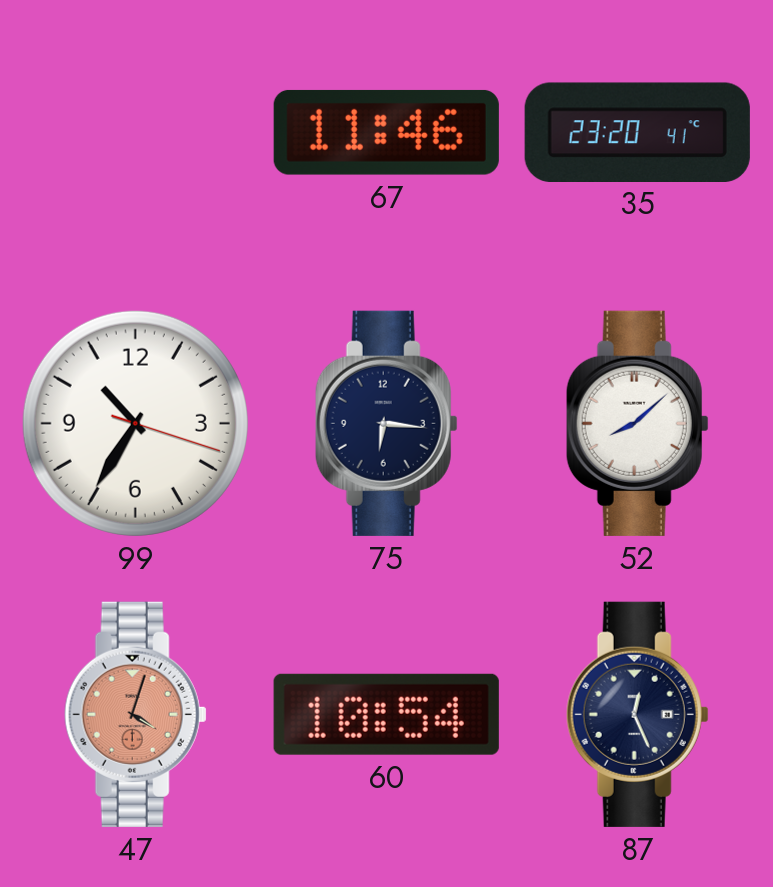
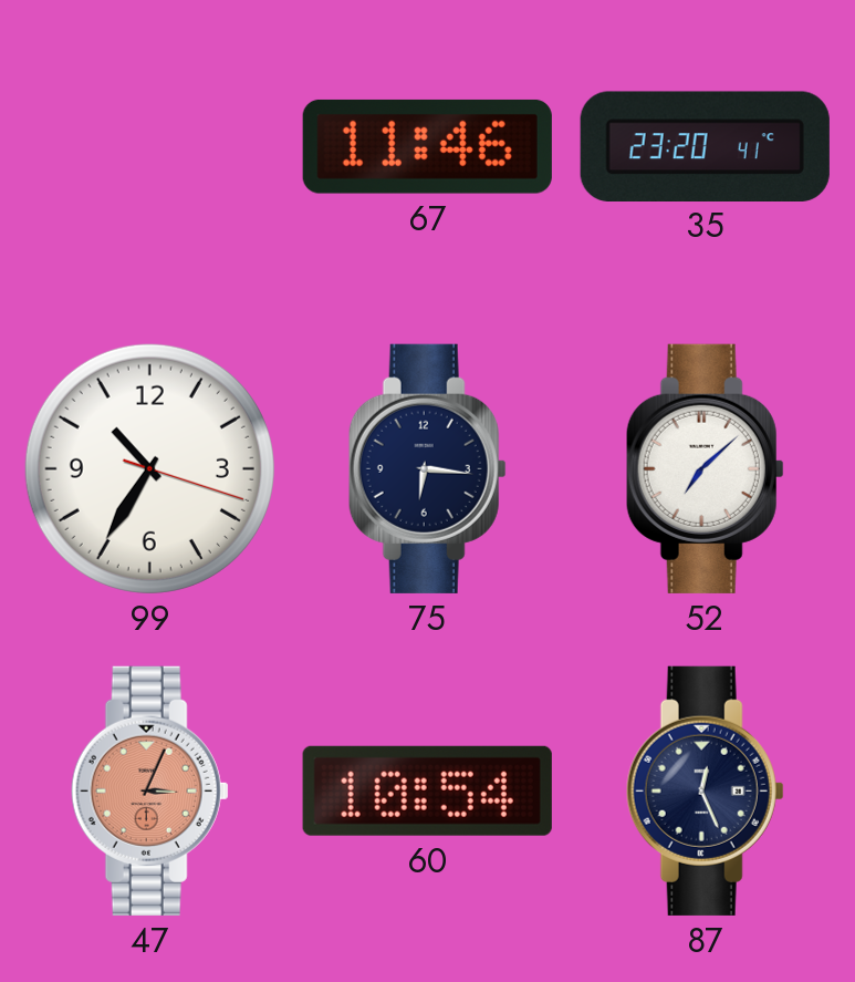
52: 8:08 -> 7:08 (705, 468)
47: 4:03 -> 3:04 (149, 790)
